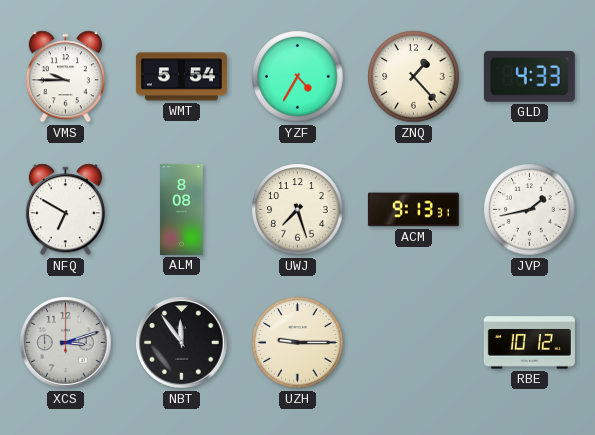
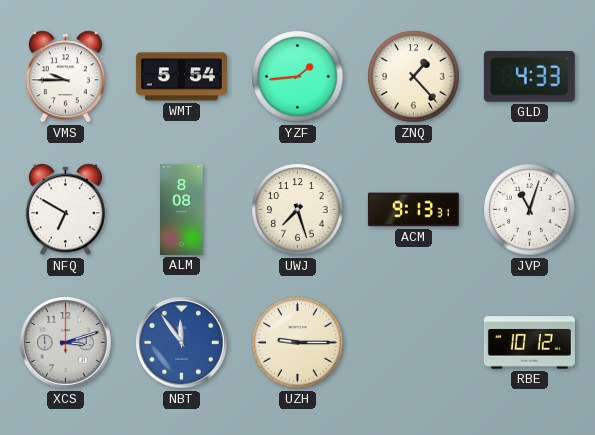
YZF: 4:35 -> 1:44 (298, 77)
JVP: 1:43 -> 11:03 (530, 210)
NBT dial: black -> blue (182, 343)
